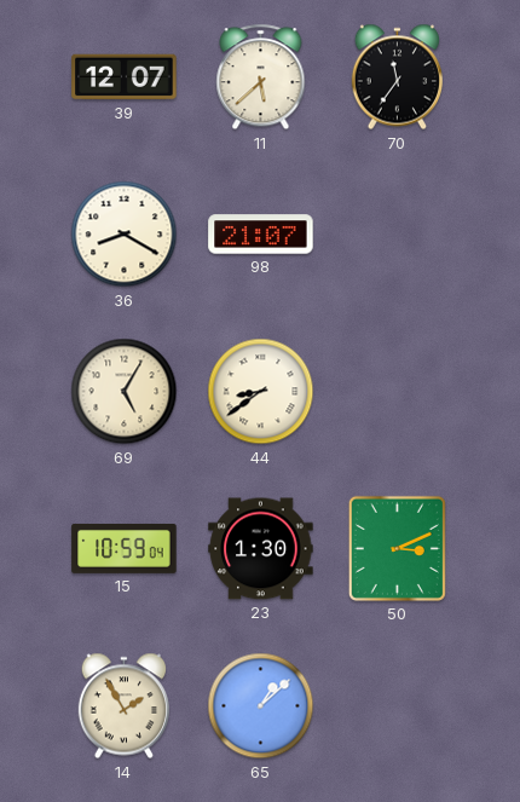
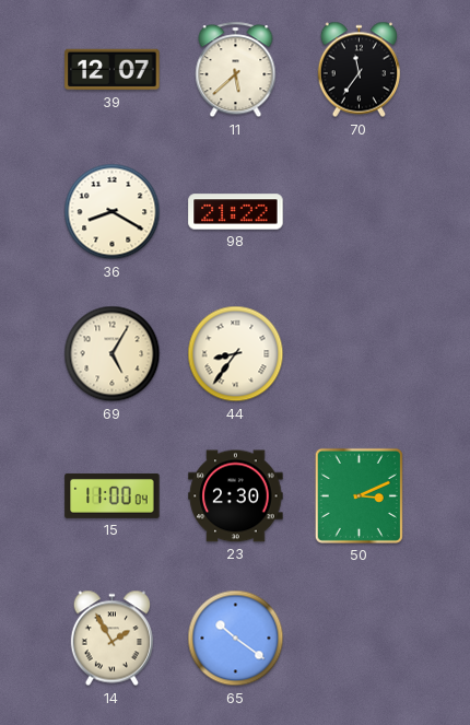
98: 21:07 -> 21:22 (236, 212)
44: 8:39 -> 8:36 (236, 354)
15: 10:59 -> 11:00 (113, 495)
23: 1:30 -> 2:30 (236, 496)
65: 1:08 -> 10:21 (236, 639)
